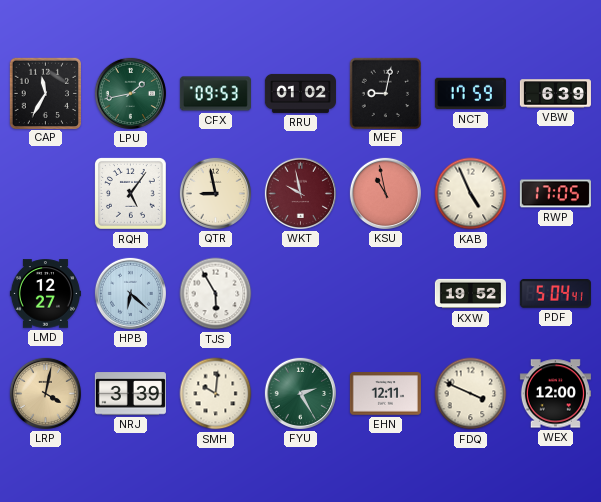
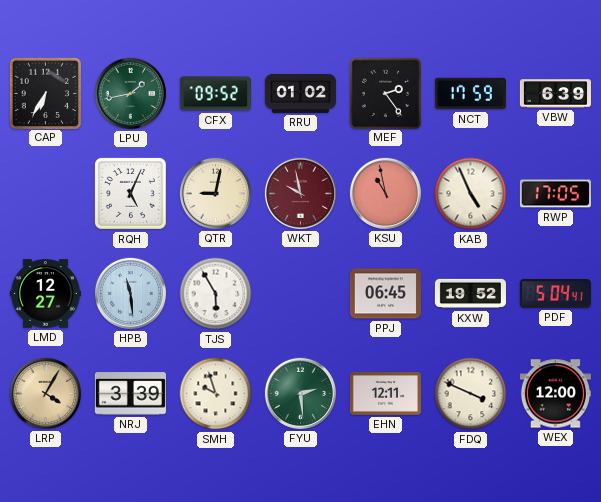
CAP: 11:35 -> 6:35 (45, 93)
CFX: 09:53 -> 09:52 (215, 94)
MEF: 9:02 -> 2:24 (385, 93)
RQH: 5:06 -> 5:04 (131, 194)
QTR: 8:58 -> 9:02 (215, 193)
HPB: 6:22 -> 11:29 (130, 293)
PPJ: none -> 06:45 (385, 294)
LRP: 4:02 -> 4:05 (45, 393)
SMH: 10:01 -> 9:57 (216, 394)
FYU: 2:25 -> 2:29 (300, 393)
